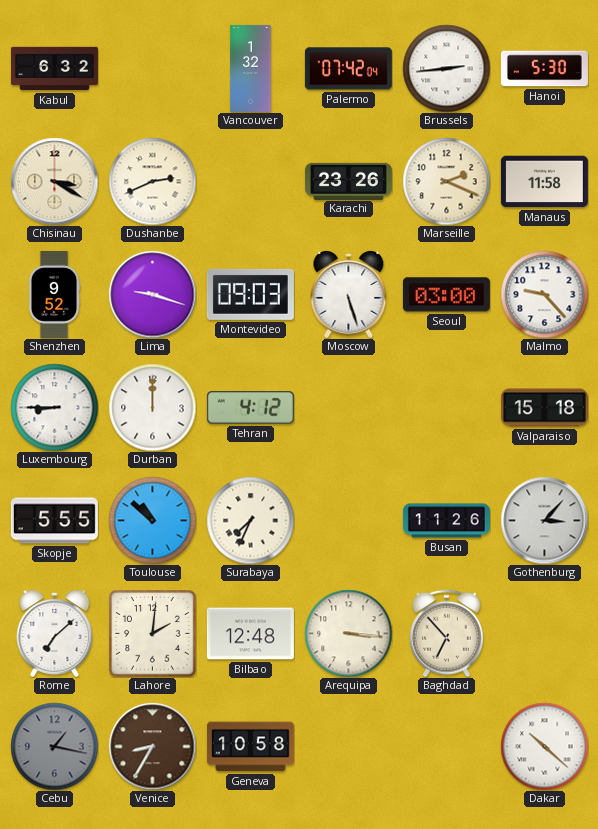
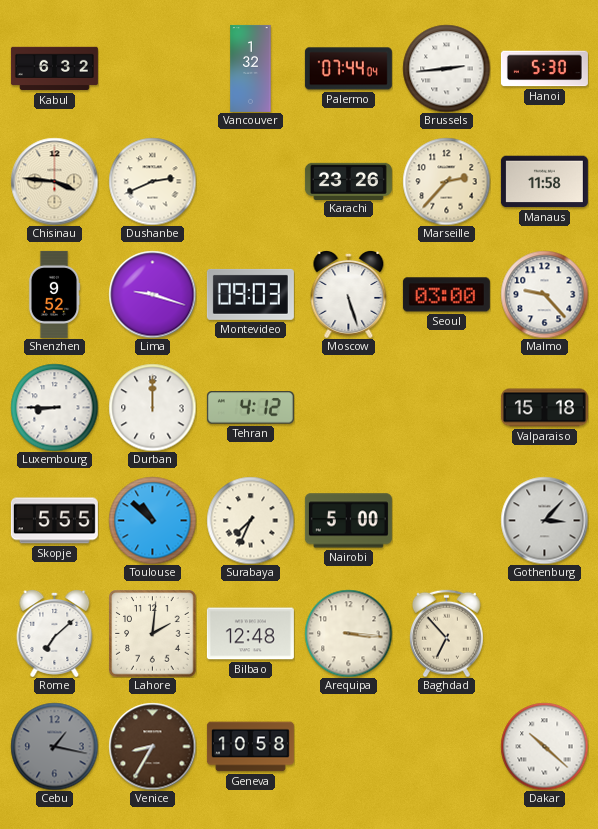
Palermo: 07:42 -> 07:44 (348, 69)
Chisinau: 3:20 -> 3:46 (54, 181)
Marseille: 2:19 -> 2:37 (446, 181)
Nairobi: none -> 5:00 (348, 521)
Busan: 11:26 -> none (446, 521)
